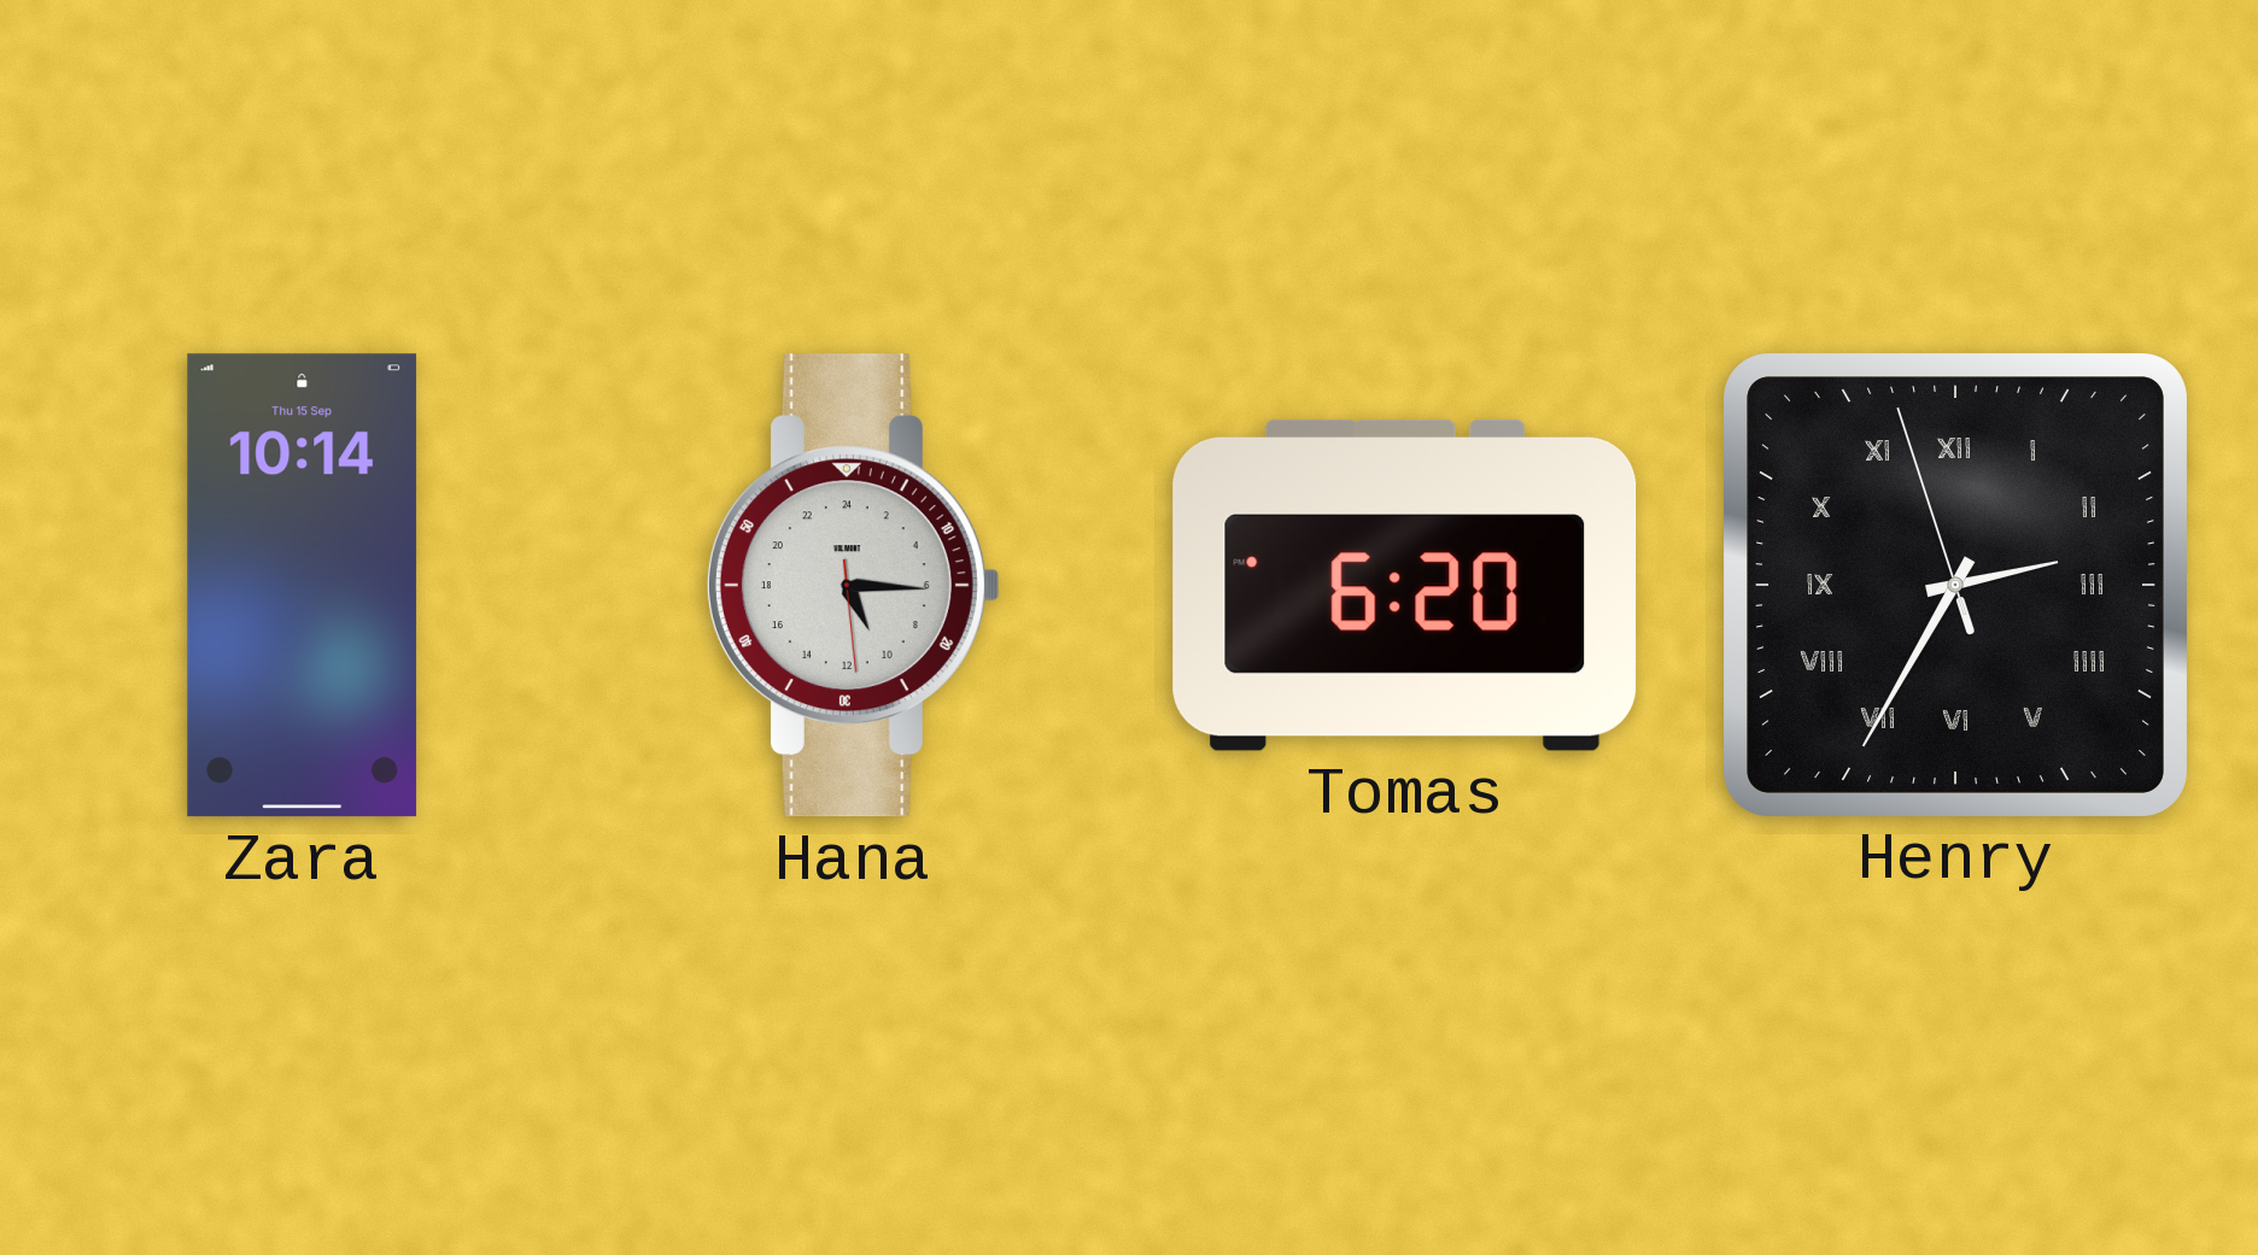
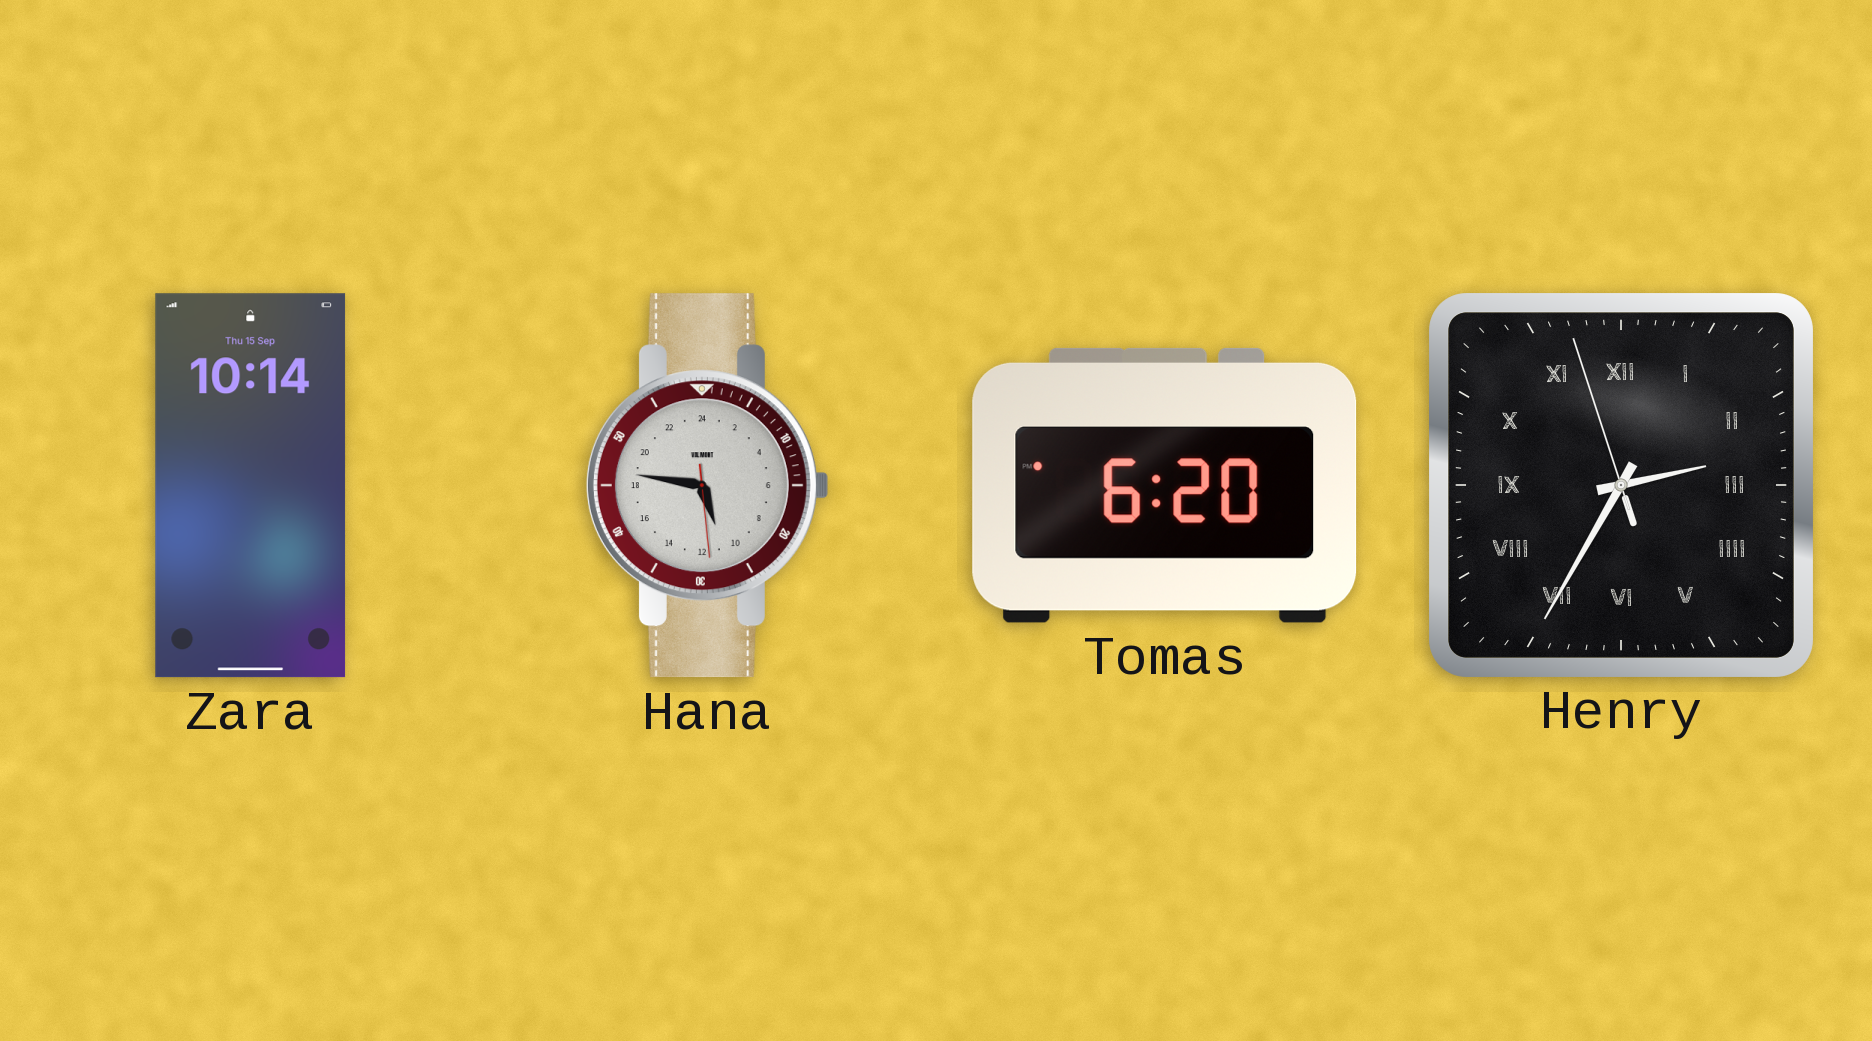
Hana: 10:15 -> 10:46 (707, 486)
